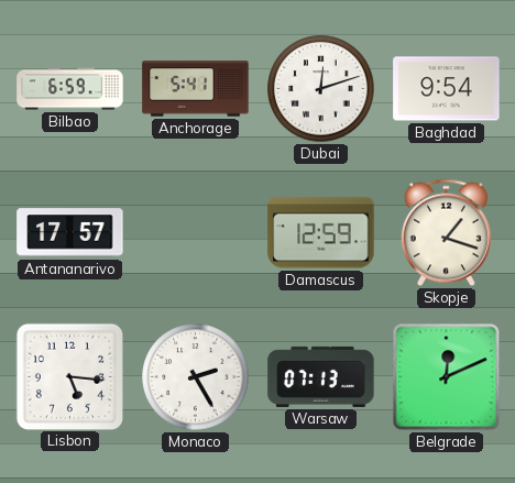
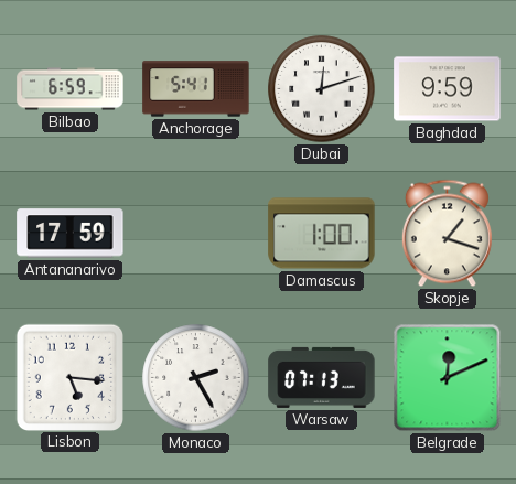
Baghdad: 9:54 -> 9:59 (448, 89)
Antananarivo: 17:57 -> 17:59 (71, 234)
Damascus: 12:59 -> 1:00 (322, 234)
